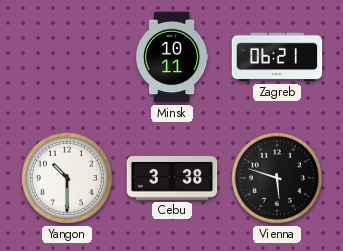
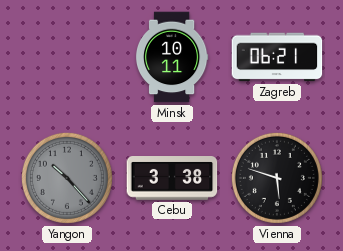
Yangon: 10:30 -> 10:23 (67, 178)
Yangon dial: white -> grey (67, 178)
